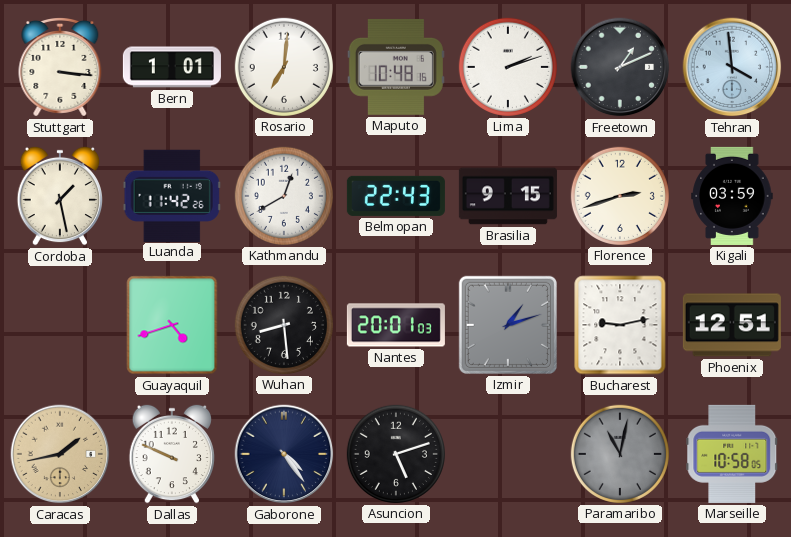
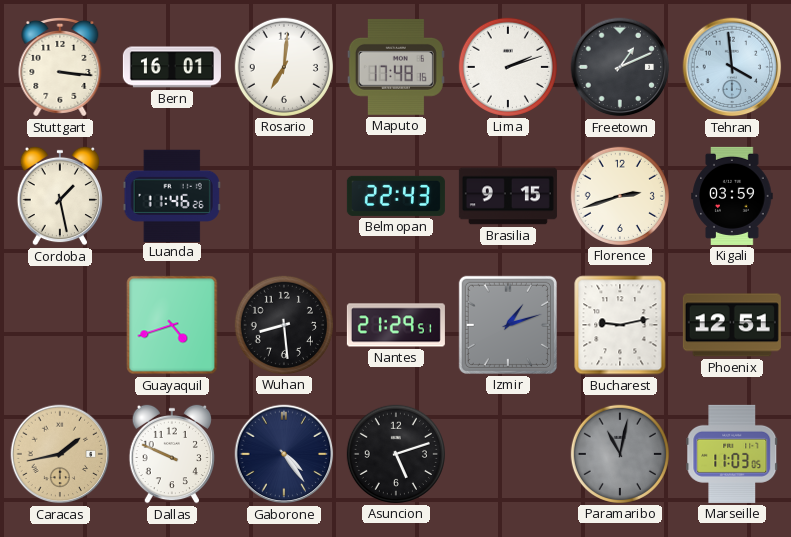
Bern: 1:01 -> 16:01 (172, 67)
Maputo: 10:48 -> 17:48 (396, 67)
Luanda: 11:42 -> 11:46 (172, 195)
Kathmandu: 12:40 -> none (284, 196)
Nantes: 20:01 -> 21:29 (396, 325)
Marseille: 10:58 -> 11:03 (732, 454)
